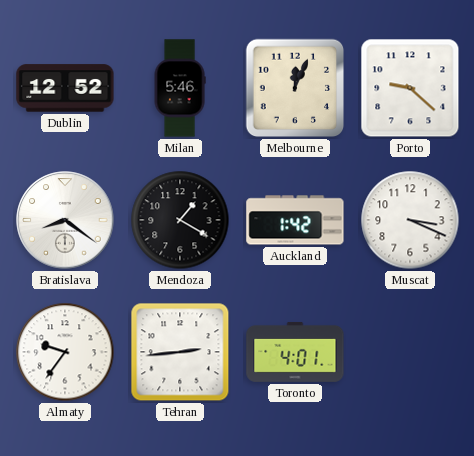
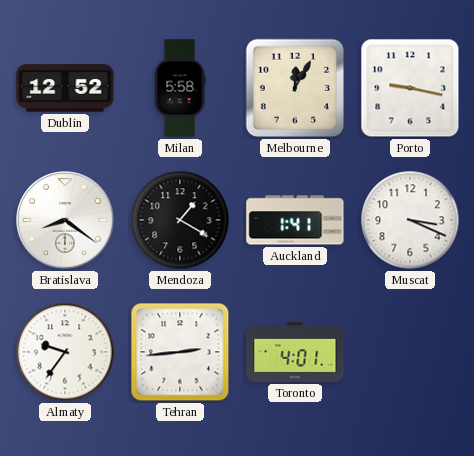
Milan: 5:46 -> 5:58 (180, 88)
Melbourne: 12:04 -> 12:05 (295, 88)
Porto: 9:22 -> 9:17 (410, 88)
Auckland: 1:42 -> 1:41 (295, 220)
